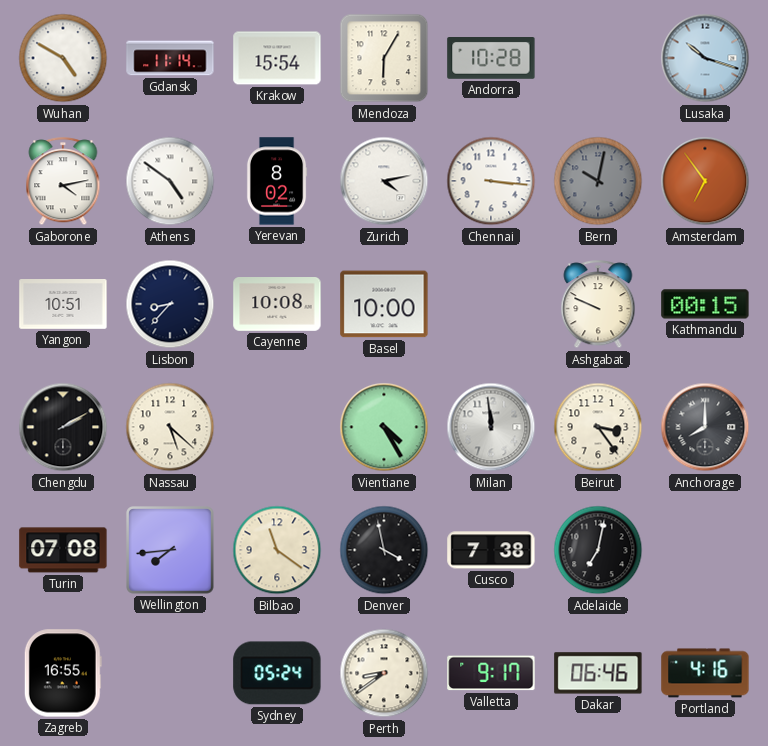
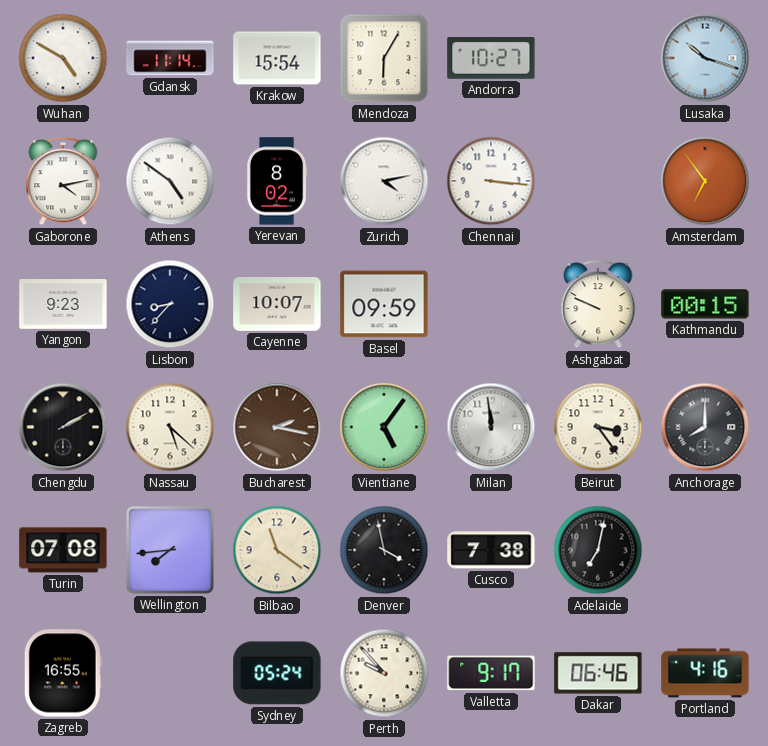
Andorra: 10:28 -> 10:27 (491, 59)
Bern: 10:02 -> none (598, 181)
Yangon: 10:51 -> 9:23 (63, 305)
Cayenne: 10:08 -> 10:07 (277, 305)
Basel: 10:00 -> 09:59 (384, 304)
Bucharest: none -> 2:17 (277, 427)
Vientiane: 4:25 -> 5:06 (384, 427)
Perth: 8:39 -> 9:53 (384, 673)
